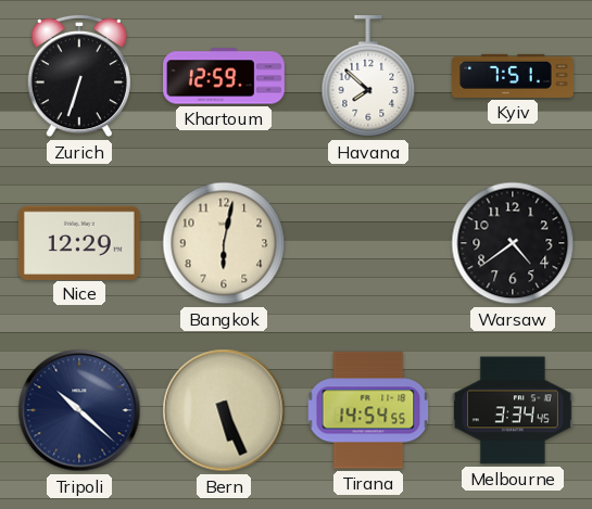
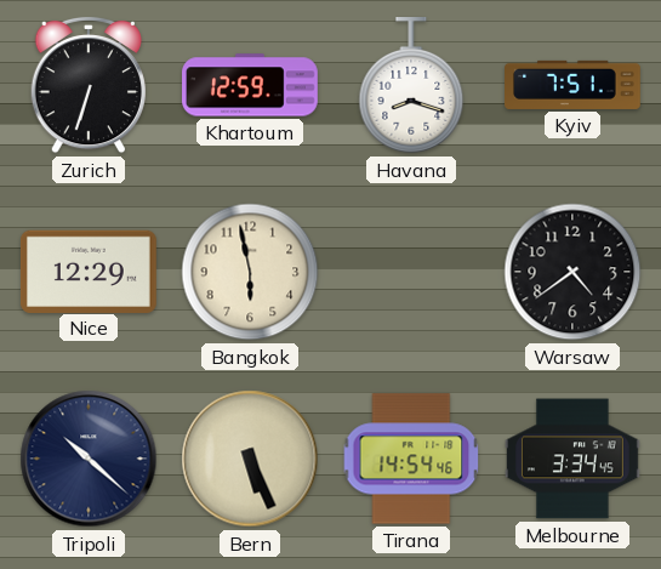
Havana: 7:52 -> 8:18 (411, 86)
Bangkok: 6:02 -> 5:58 (250, 272)
Tirana: 14:54:55 -> 14:54:46 (411, 459)
